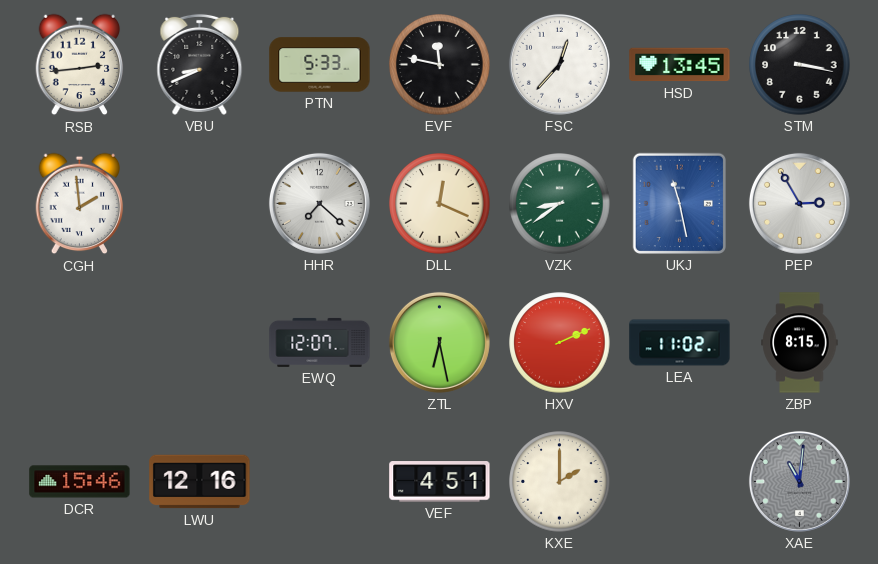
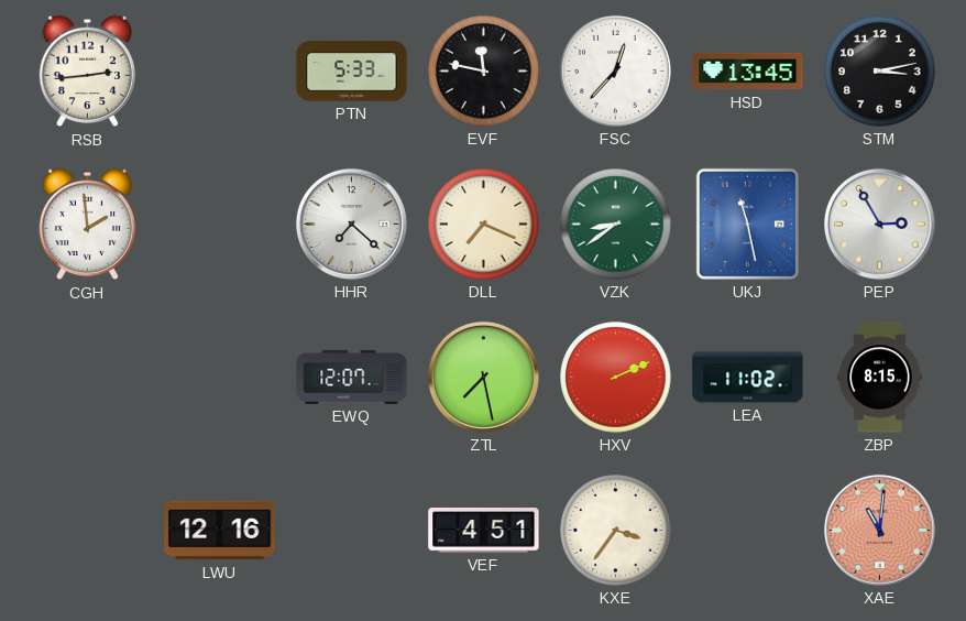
VBU: 8:41 -> none (200, 64)
STM: 3:17 -> 3:13 (880, 72)
DLL: 12:19 -> 7:19 (484, 225)
ZTL: 6:28 -> 7:28 (483, 377)
DCR: 15:46 -> none (80, 482)
KXE: 2:00 -> 3:36 (616, 531)
XAE dial: grey -> salmon (879, 530)
